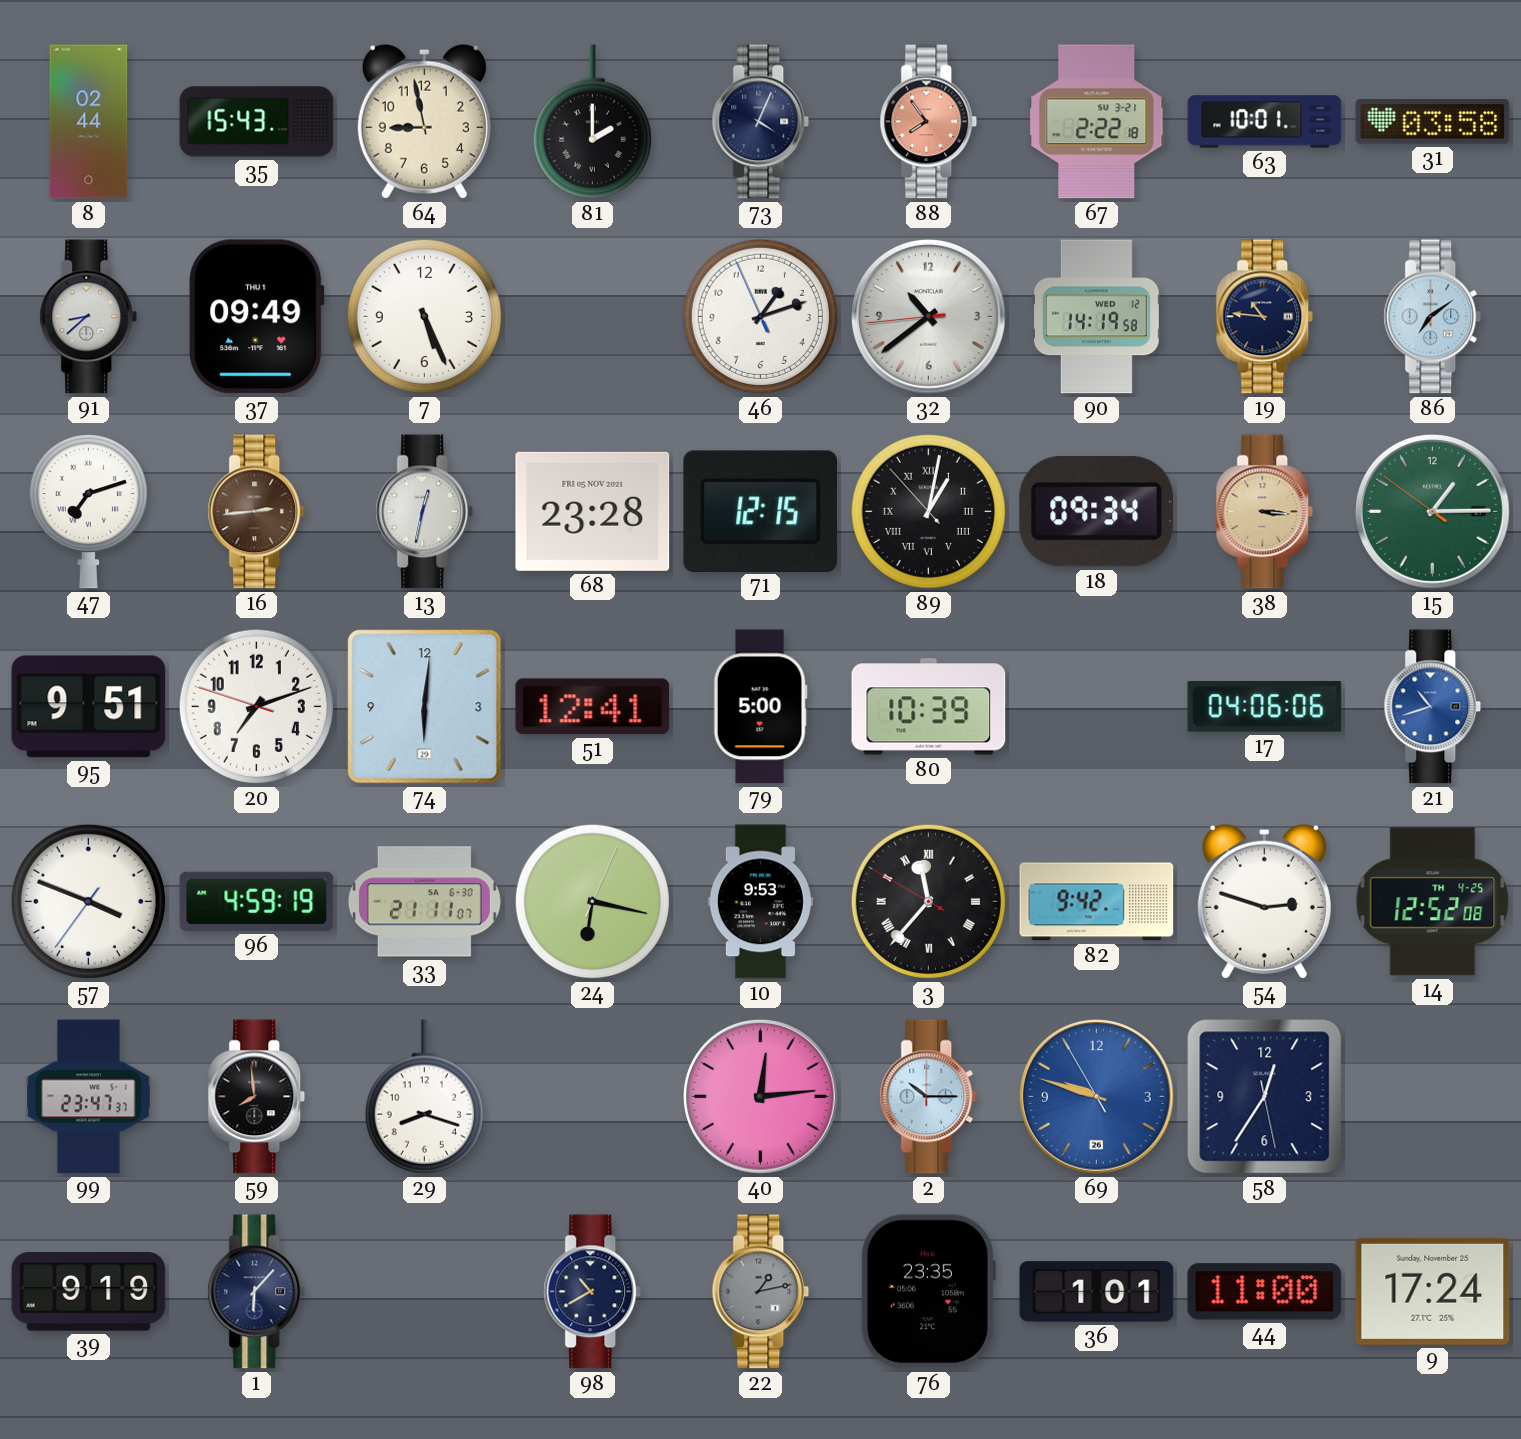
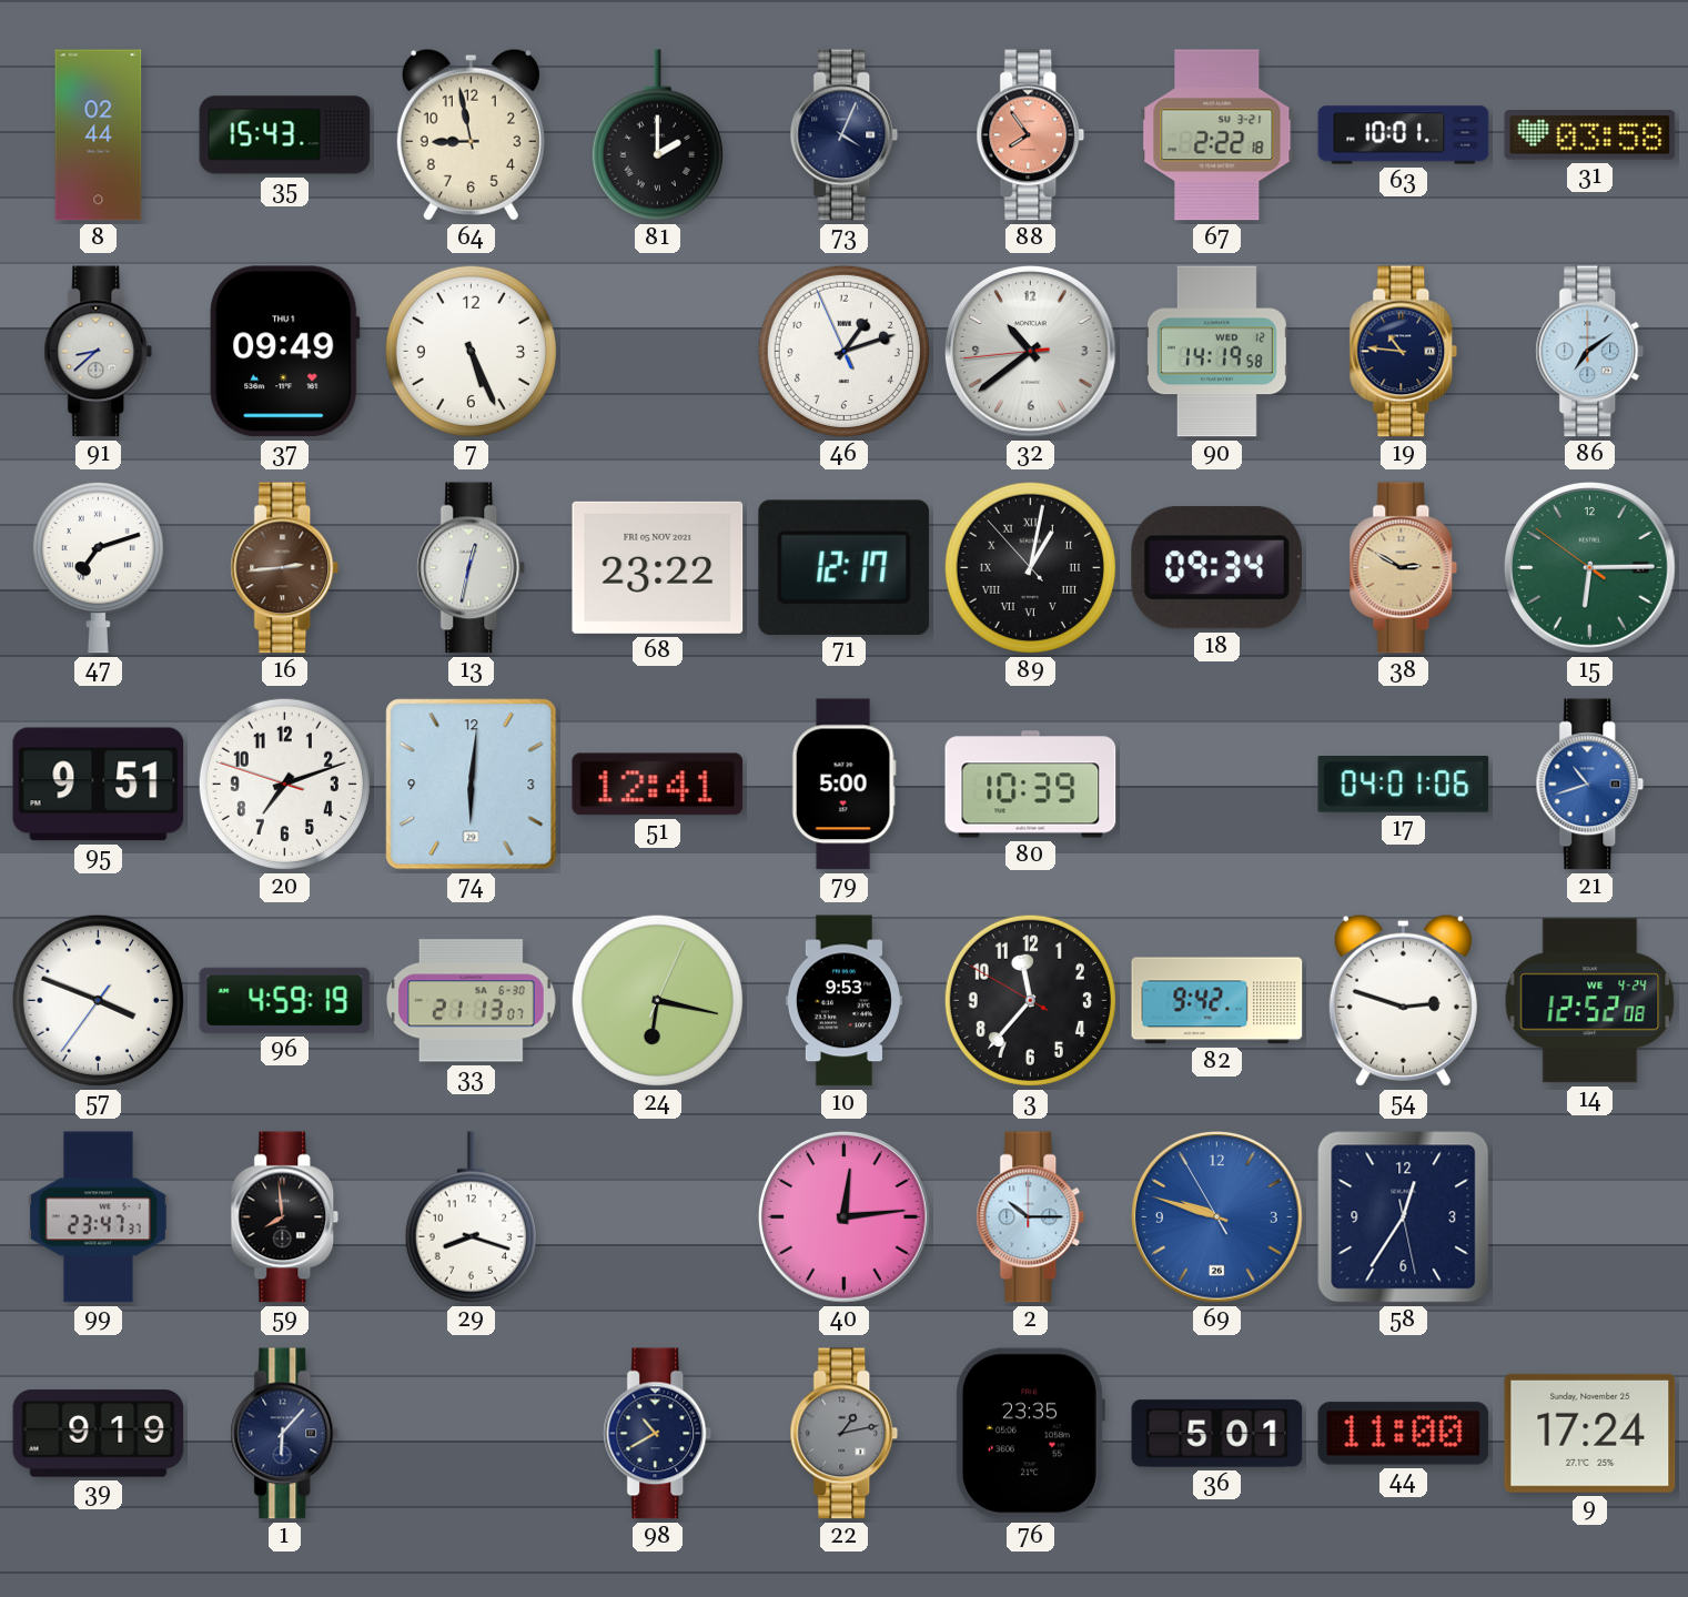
68: 23:28 -> 23:22 (658, 567)
71: 12:15 -> 12:17 (845, 567)
38: 3:16 -> 2:50 (1404, 568)
15: 1:14 -> 6:14 (1590, 568)
17: 04:06 -> 04:01 (1404, 785)
33: 21:11 -> 21:13 (471, 1001)
3 numerals: Roman -> Arabic (1030, 1000)
14 date: TH 4-25 -> WE 4-24 (1590, 1001)
36: 1:01 -> 5:01 (1217, 1434)
